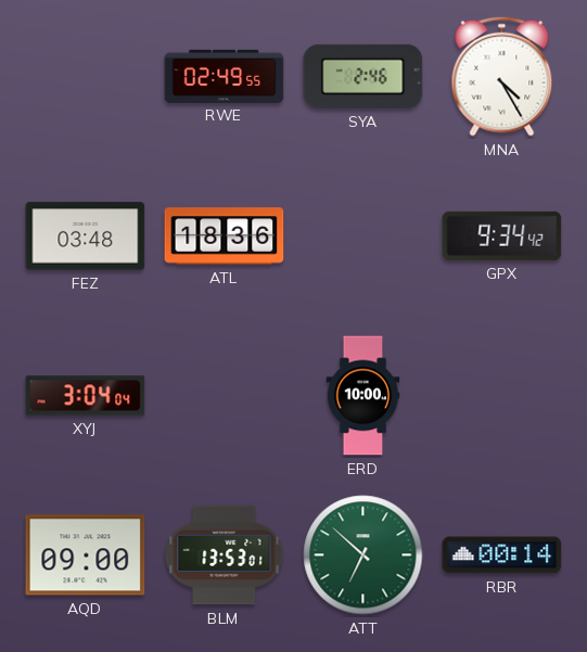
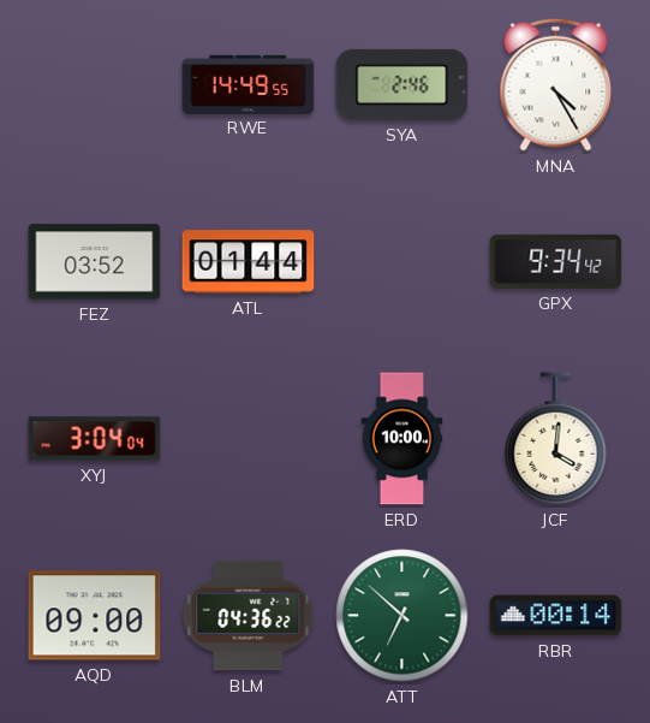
RWE: 02:49 -> 14:49 (249, 84)
FEZ: 03:48 -> 03:52 (95, 262)
ATL: 18:36 -> 01:44 (249, 262)
JCF: none -> 4:01 (556, 439)
BLM: 13:53 -> 04:36 (249, 616)
